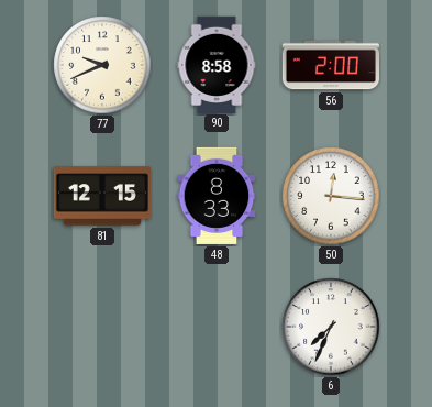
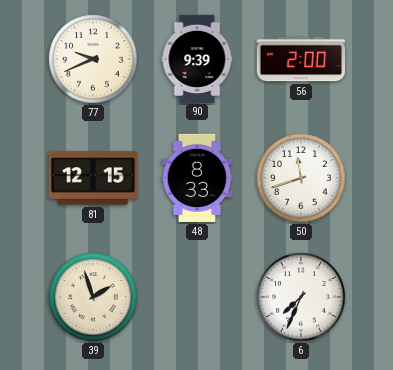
90: 8:58 -> 9:39 (197, 58)
50: 12:16 -> 11:42 (301, 178)
39: none -> 1:57 (93, 297)
